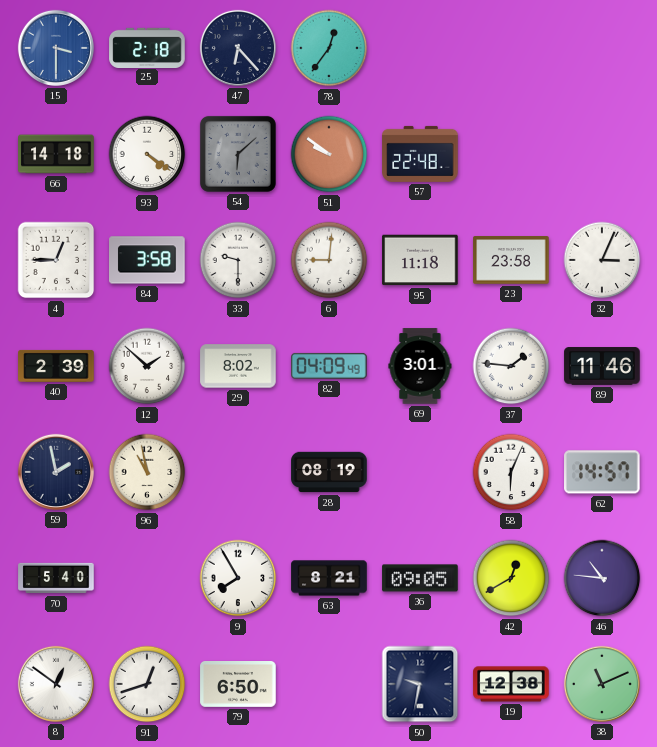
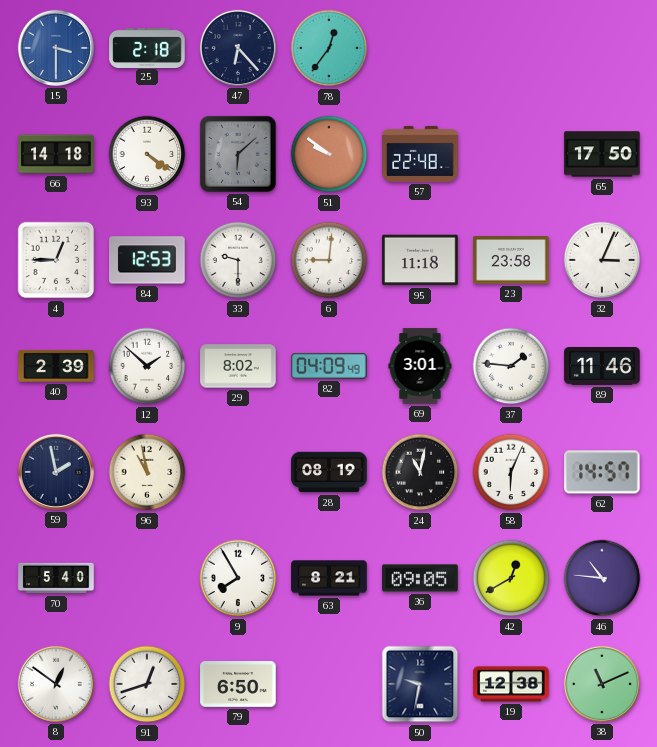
65: none -> 17:50 (602, 154)
84: 3:58 -> 12:53 (147, 260)
24: none -> 11:02 (420, 472)
